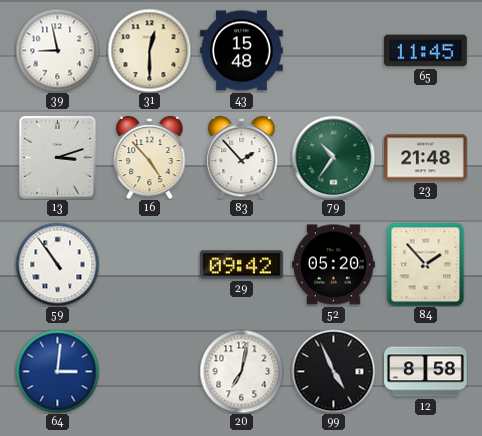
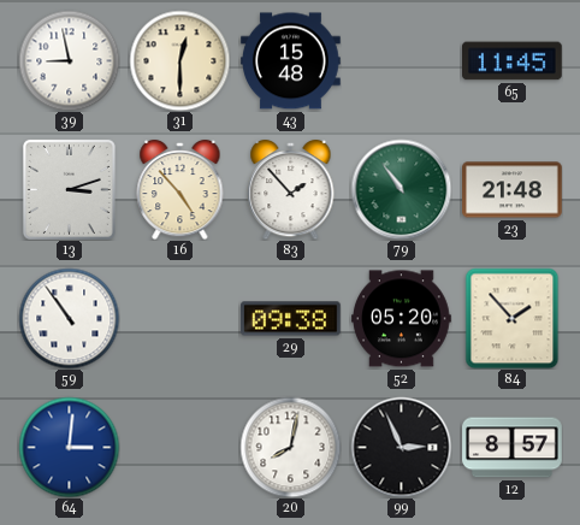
79: 10:36 -> 10:54 (401, 189)
29: 09:42 -> 09:38 (291, 319)
20: 7:02 -> 8:02 (290, 447)
99: 4:56 -> 2:56 (401, 447)
12: 8:58 -> 8:57 (513, 448)
